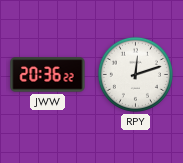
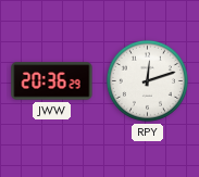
JWW: 20:36:22 -> 20:36:29 (52, 81)
